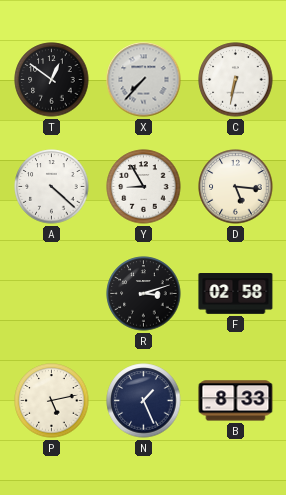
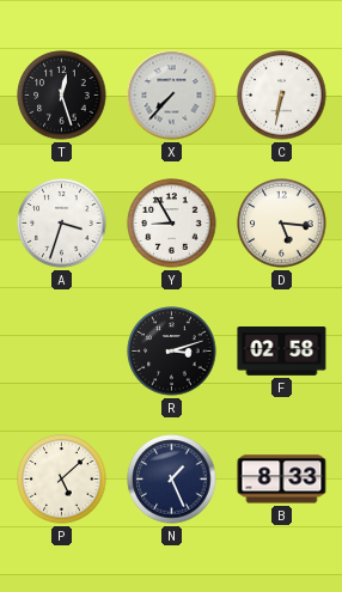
T: 12:51 -> 12:27 (62, 96)
A: 4:22 -> 3:33 (62, 224)
P: 5:13 -> 5:08 (62, 480)
